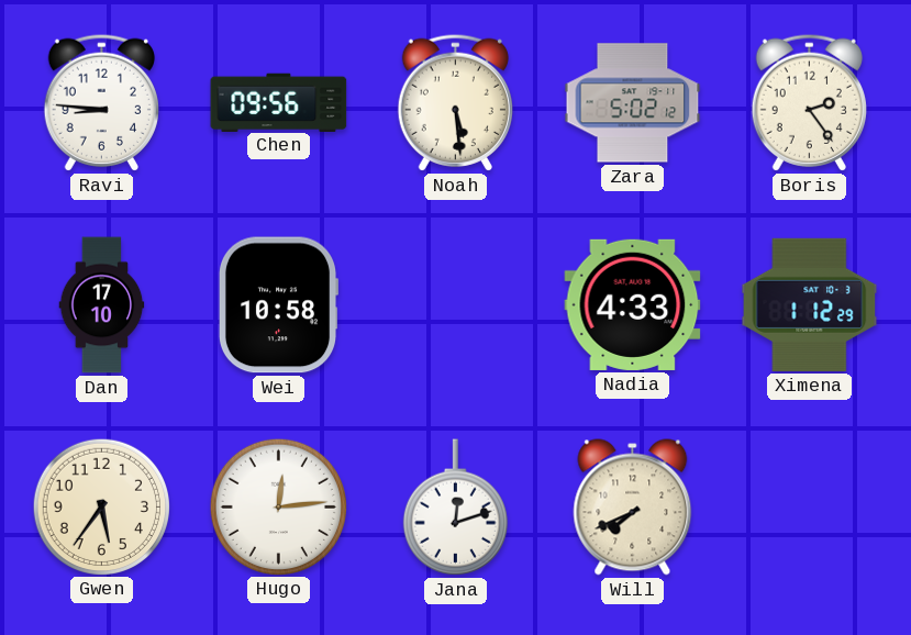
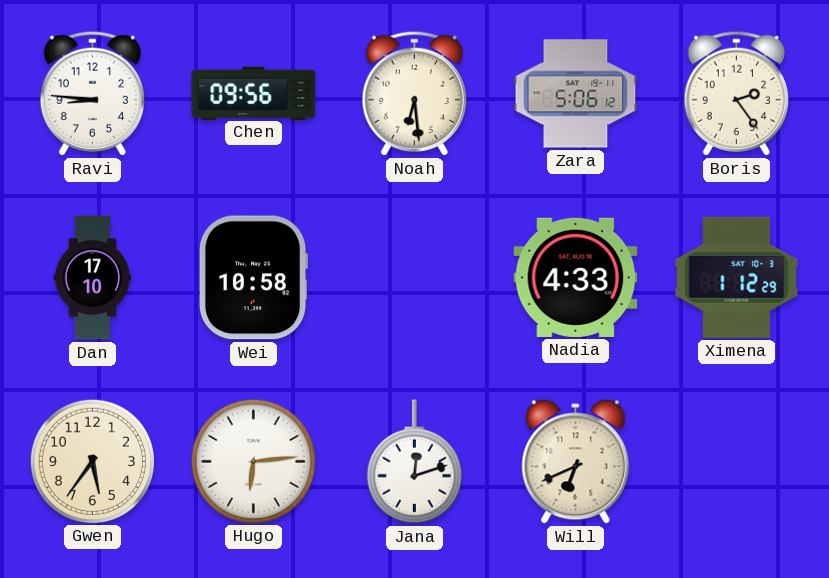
Noah: 5:29 -> 6:29 (414, 93)
Zara: 5:02 -> 5:06 (576, 94)
Hugo: 12:14 -> 6:14 (253, 461)
Will: 7:41 -> 6:41 (576, 462)
